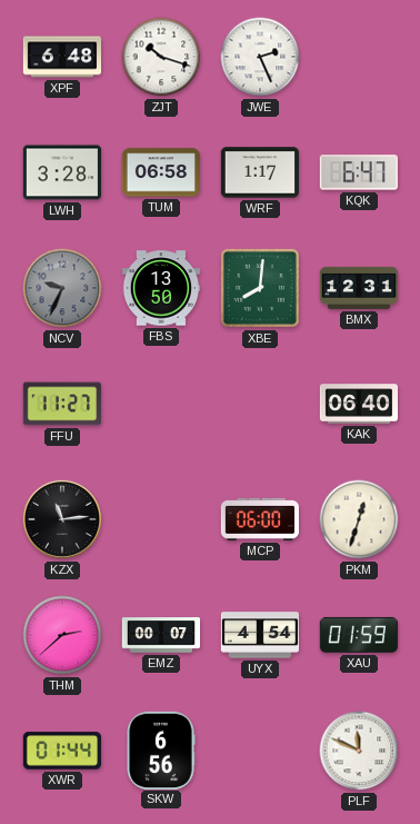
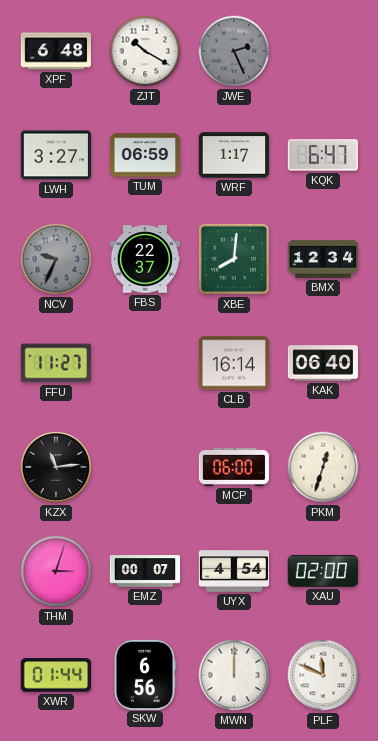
ZJT: 10:18 -> 10:20 (145, 51)
JWE dial: white -> grey (234, 51)
LWH: 3:28 -> 3:27 (55, 155)
TUM: 06:58 -> 06:59 (144, 155)
FBS: 13:50 -> 22:37 (144, 259)
BMX: 12:31 -> 12:34 (322, 259)
CLB: none -> 16:14 (233, 363)
THM: 2:38 -> 3:03 (56, 571)
XAU: 01:59 -> 02:00 (323, 571)
MWN: none -> 12:00 (234, 675)
